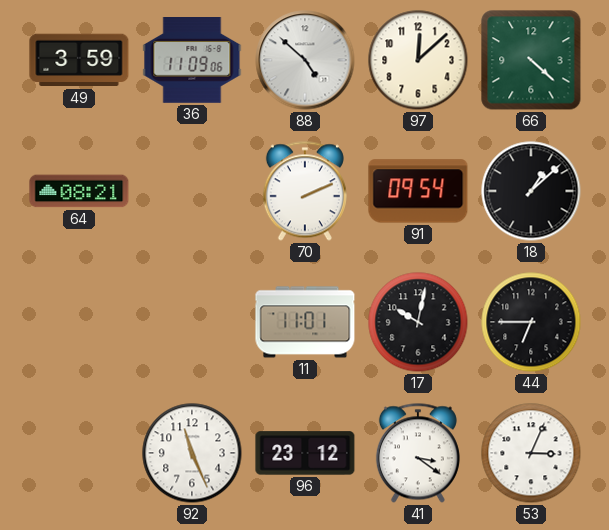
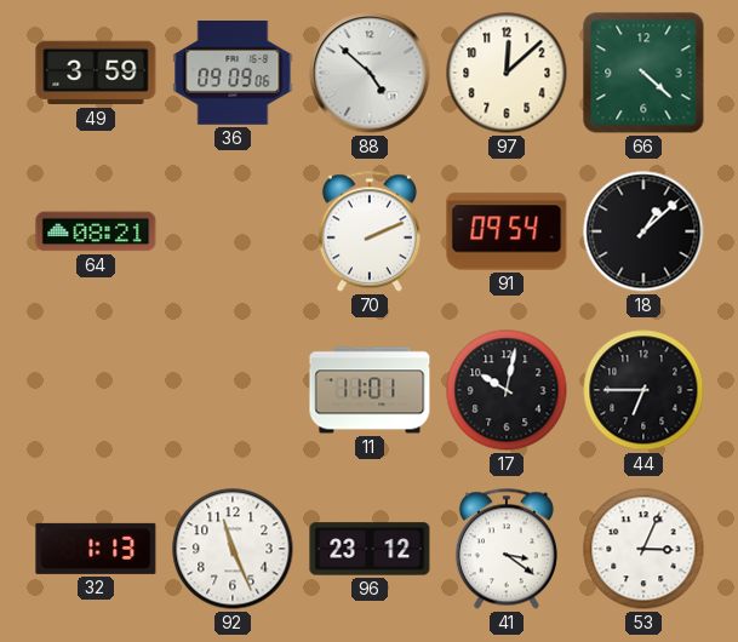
36: 11:09 -> 09:09 (233, 74)
32: none -> 1:13 (96, 549)
